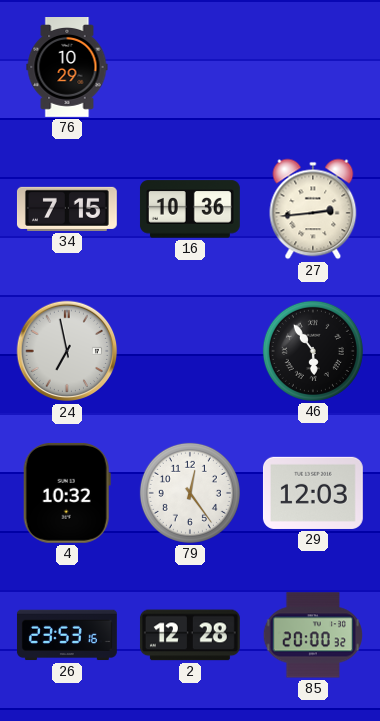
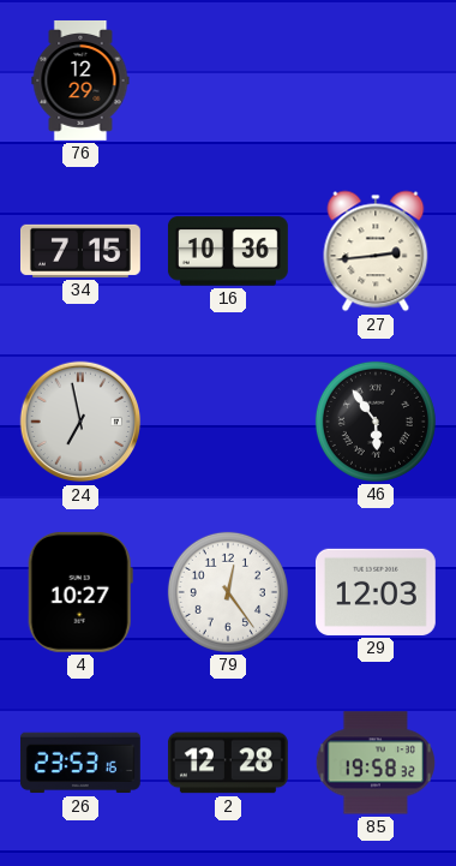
76: 10:29 -> 12:29 (80, 82)
4: 10:32 -> 10:27 (80, 592)
85: 20:00 -> 19:58 (376, 763)
